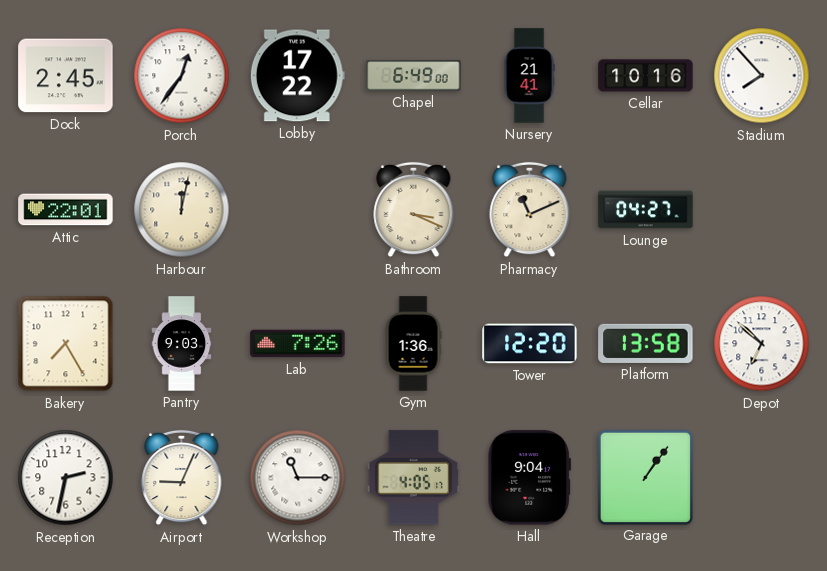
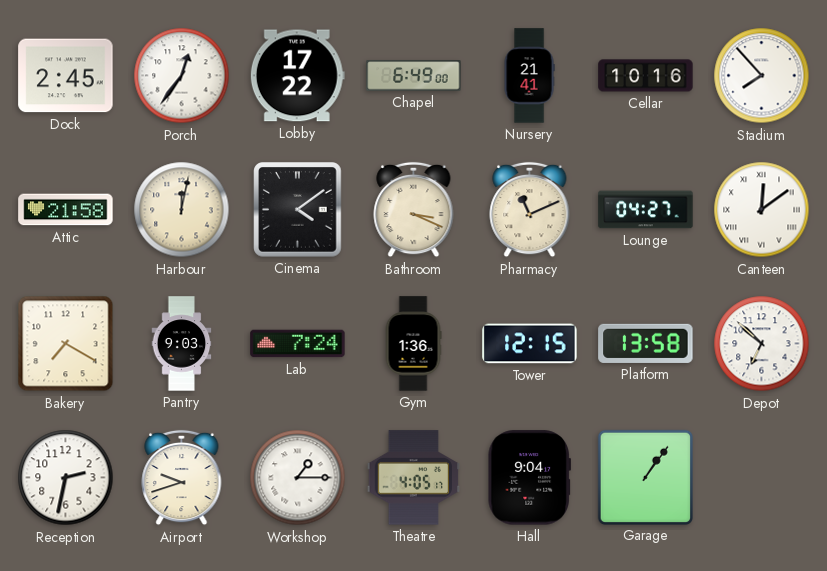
Attic: 22:01 -> 21:58 (66, 210)
Cinema: none -> 4:09 (298, 210)
Canteen: none -> 12:09 (762, 210)
Bakery: 7:25 -> 7:20 (66, 344)
Lab: 7:26 -> 7:24 (298, 344)
Tower: 12:20 -> 12:15 (530, 344)
Airport: 9:04 -> 9:42 (182, 478)
Workshop: 11:15 -> 1:15 (298, 478)
